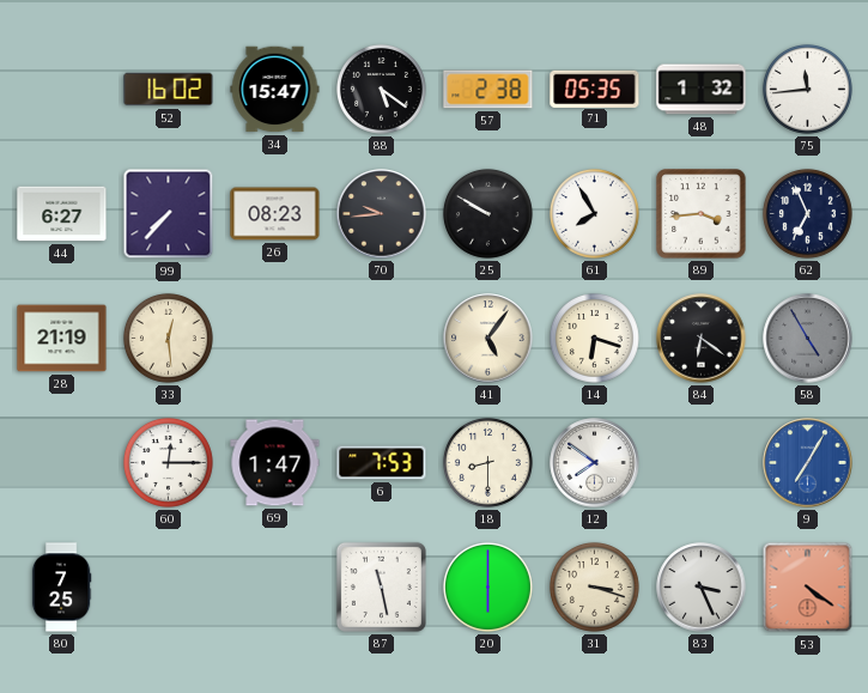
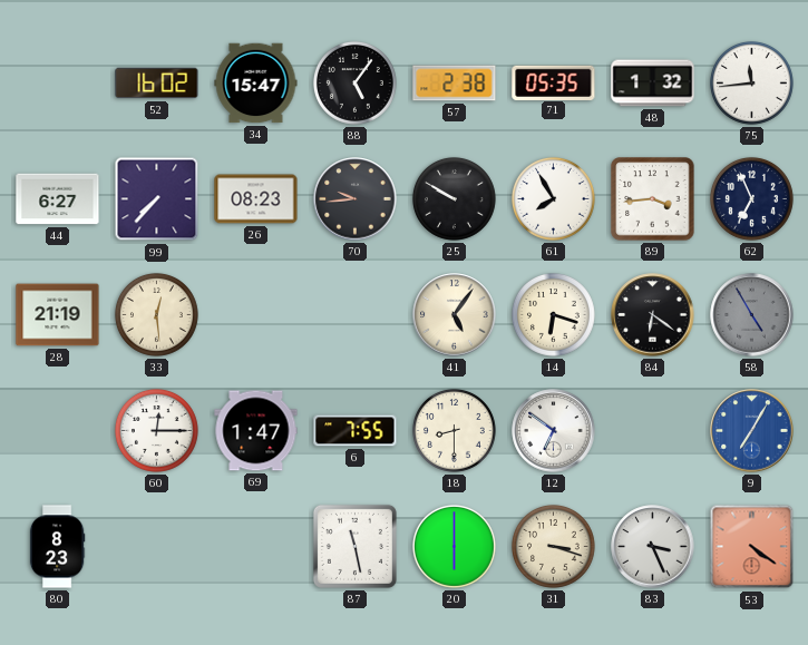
88: 5:21 -> 5:06 (354, 82)
6: 7:53 -> 7:55 (356, 431)
12: 7:51 -> 6:51 (554, 431)
80: 7:25 -> 8:23 (57, 547)
